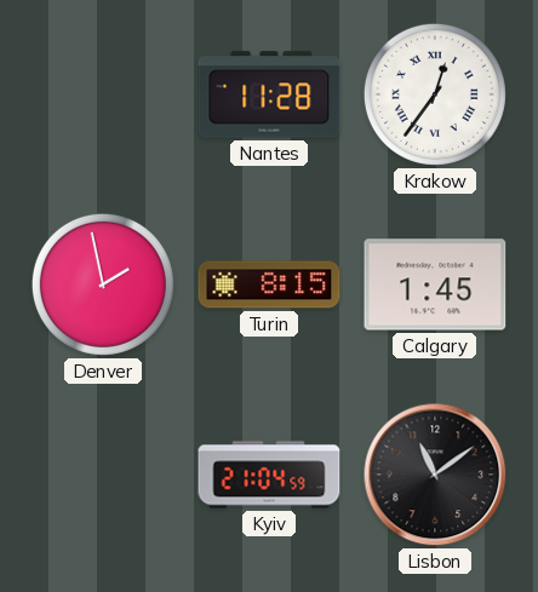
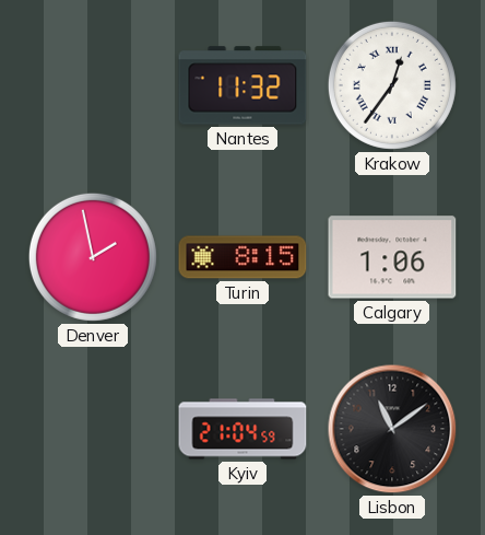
Nantes: 11:28 -> 11:32 (242, 85)
Calgary: 1:45 -> 1:06 (392, 257)
